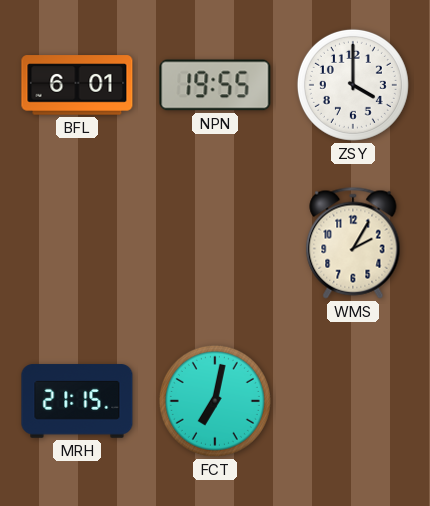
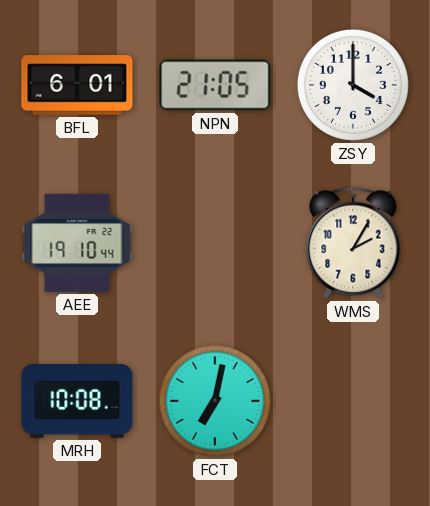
NPN: 19:55 -> 21:05 (215, 85)
AEE: none -> 19:10 (77, 243)
MRH: 21:15 -> 10:08 (77, 401)
